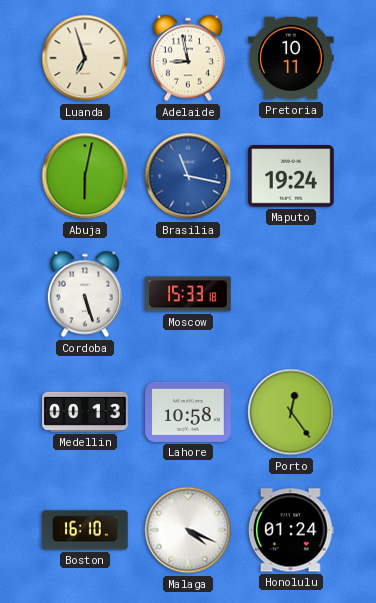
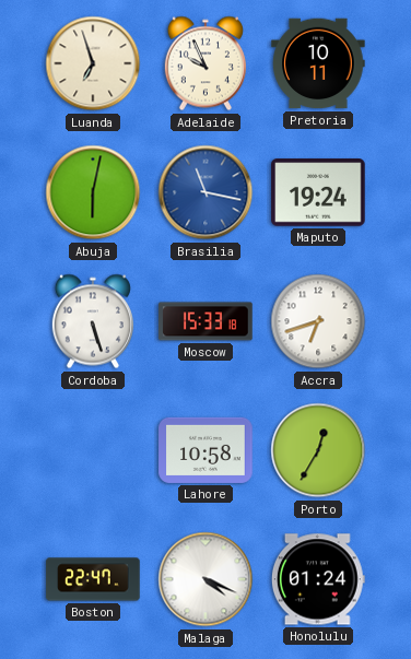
Adelaide: 8:58 -> 9:56 (205, 63)
Accra: none -> 6:42 (318, 321)
Medellin: 00:13 -> none (85, 412)
Porto: 12:24 -> 12:35 (318, 450)
Boston: 16:10 -> 22:47 (93, 579)
